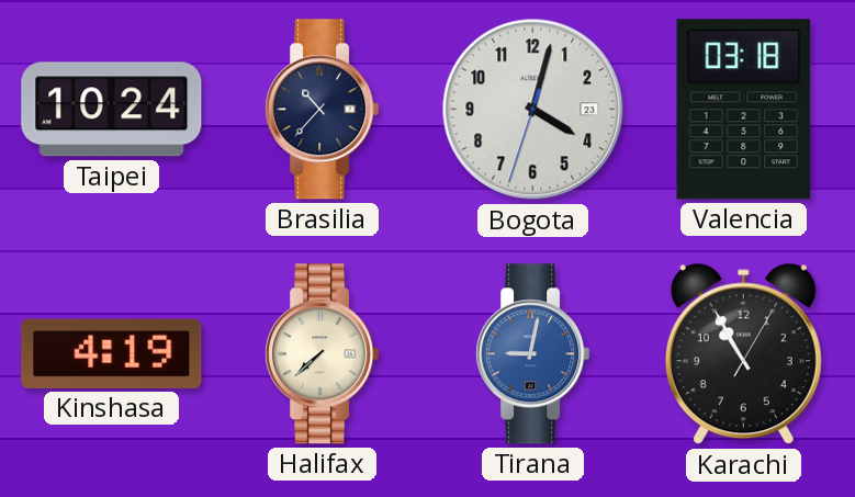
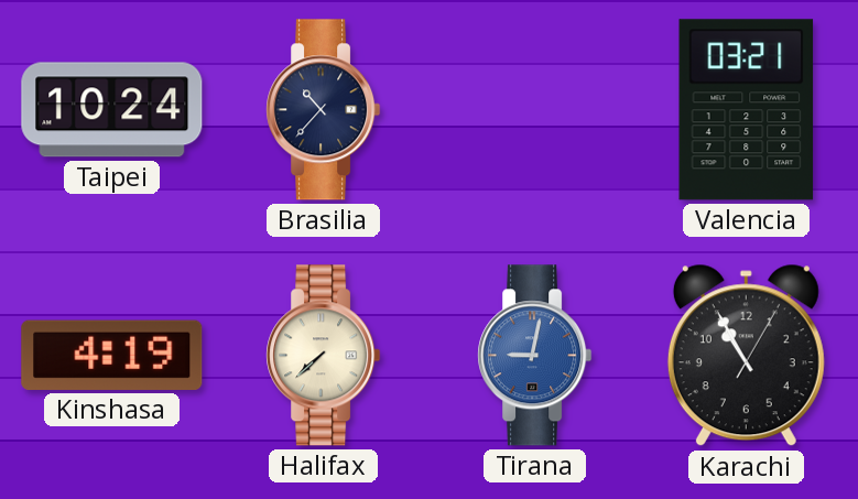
Bogota: 4:02 -> none (533, 110)
Valencia: 03:18 -> 03:21 (747, 110)
